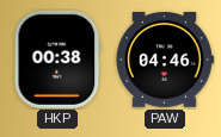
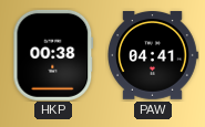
PAW: 04:46 -> 04:41 (153, 56)
